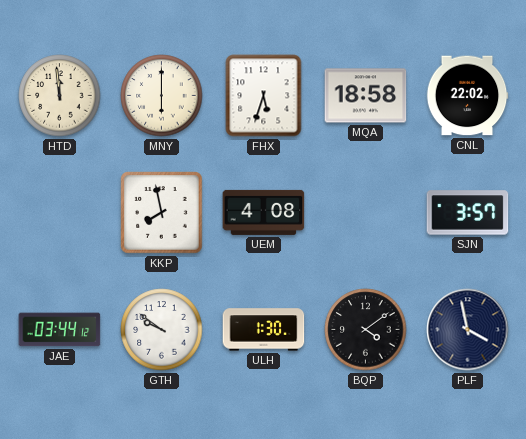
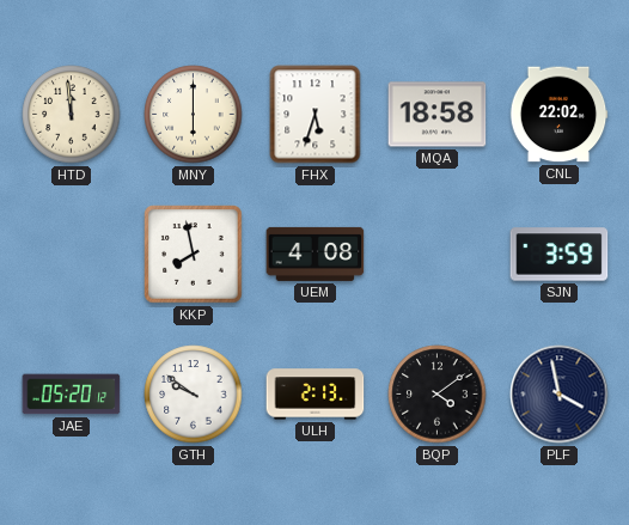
SJN: 3:57 -> 3:59 (560, 255)
JAE: 03:44 -> 05:20 (72, 395)
ULH: 1:30 -> 2:13 (316, 395)
